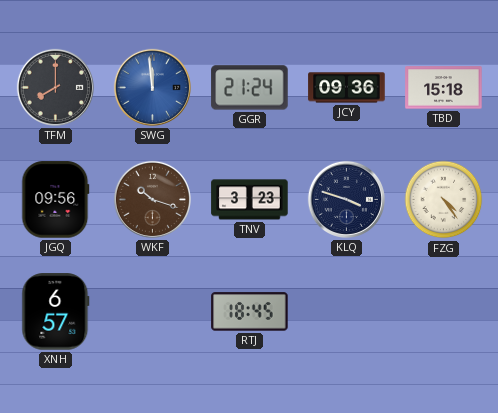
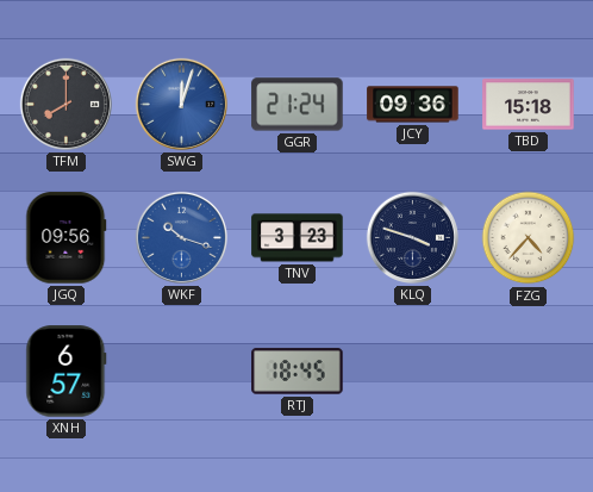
SWG: 11:59 -> 12:03 (181, 104)
WKF dial: brown -> blue (181, 237)
FZG: 4:24 -> 4:37 (529, 238)
